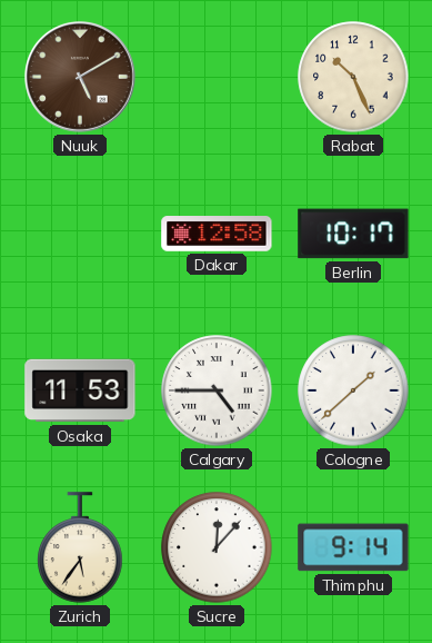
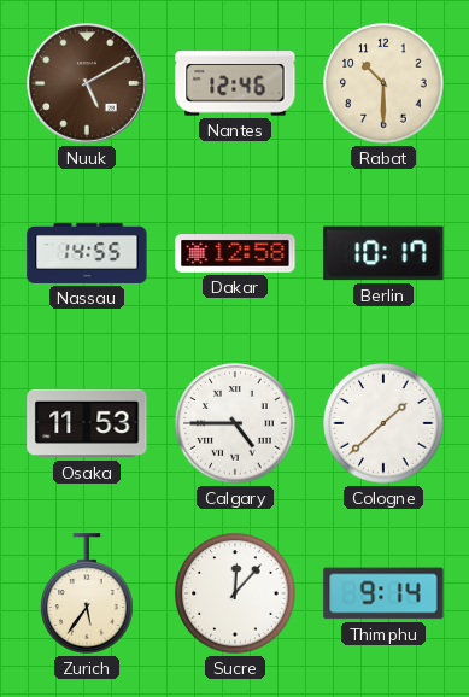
Nantes: none -> 12:46 (235, 83)
Rabat: 10:26 -> 10:30 (383, 83)
Nassau: none -> 14:55 (87, 253)
